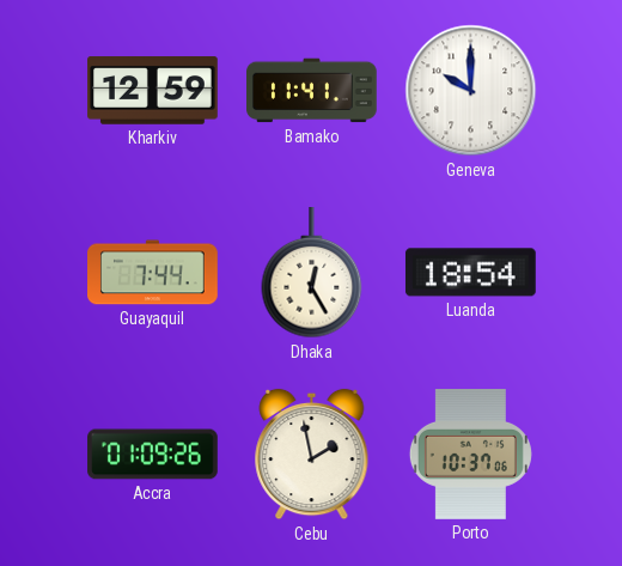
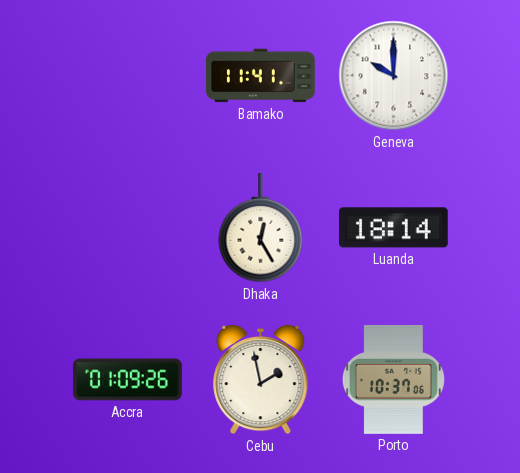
Kharkiv: 12:59 -> none (153, 91)
Guayaquil: 7:44 -> none (153, 273)
Luanda: 18:54 -> 18:14 (393, 228)
